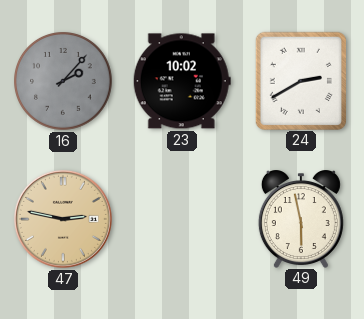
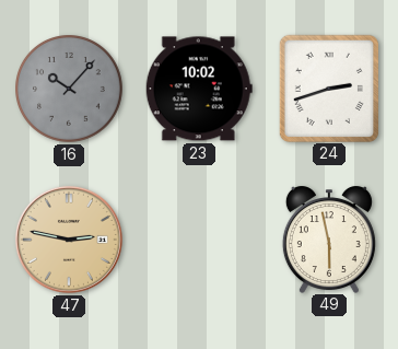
16: 2:07 -> 10:07 (70, 90)
24: 2:40 -> 2:42 (328, 88)
